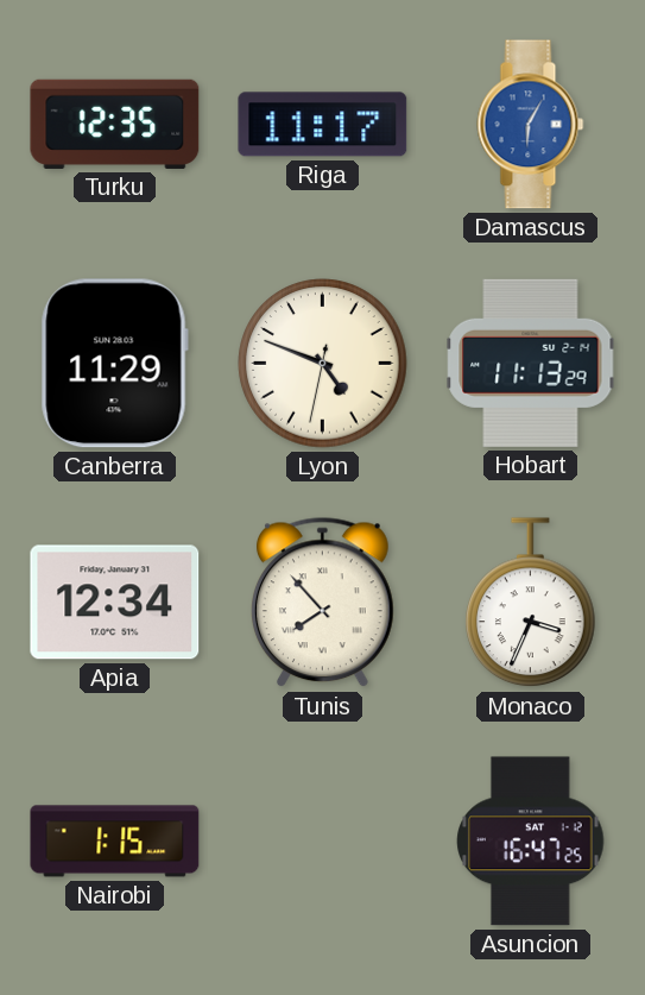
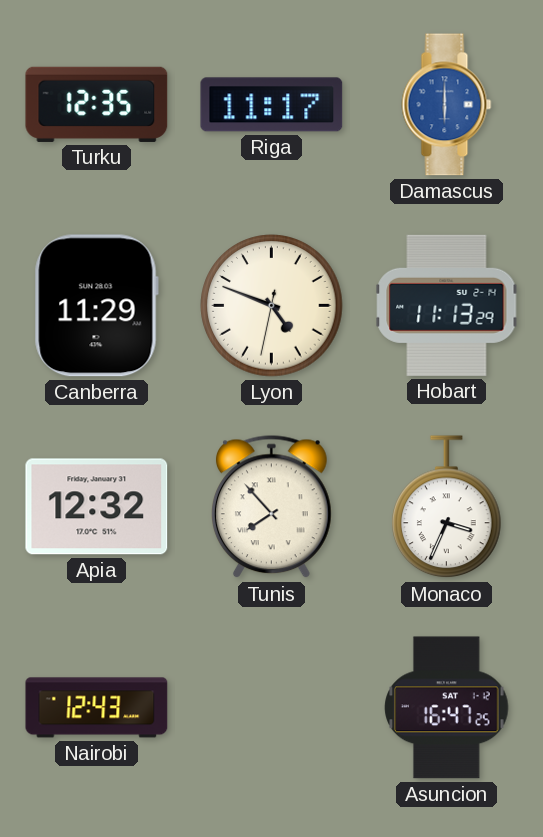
Damascus: 6:05 -> 6:00 (447, 105)
Apia: 12:34 -> 12:32 (97, 507)
Nairobi: 1:15 -> 12:43 (97, 708)
